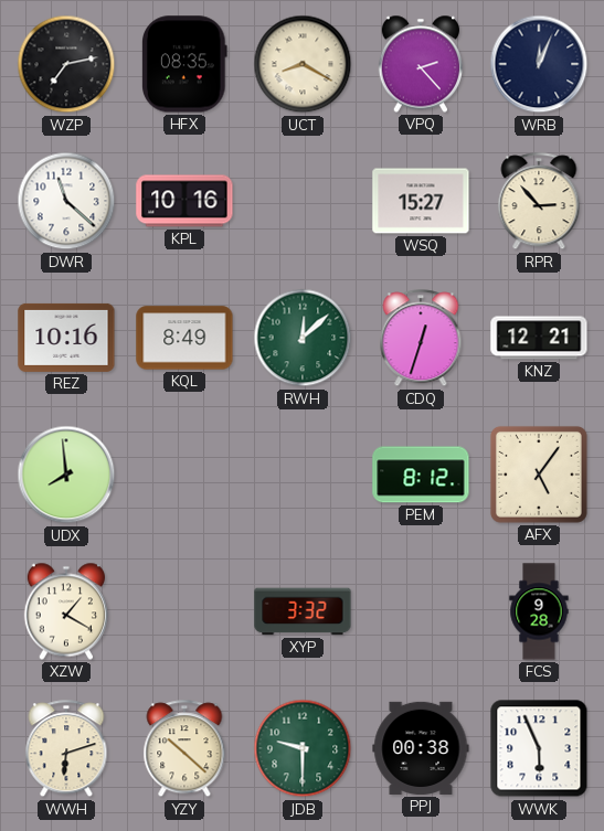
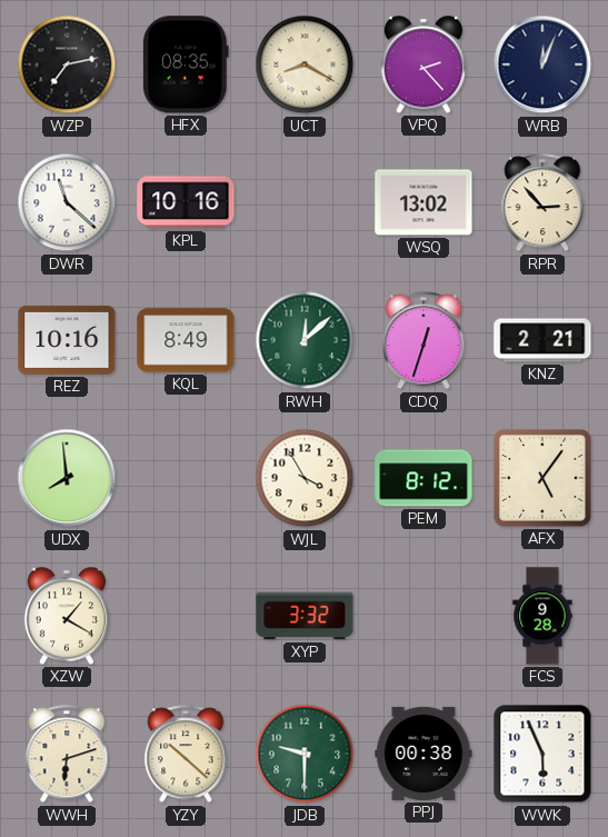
WSQ: 15:27 -> 13:02 (423, 202)
KNZ: 12:21 -> 2:21 (542, 340)
WJL: none -> 3:55 (305, 478)
